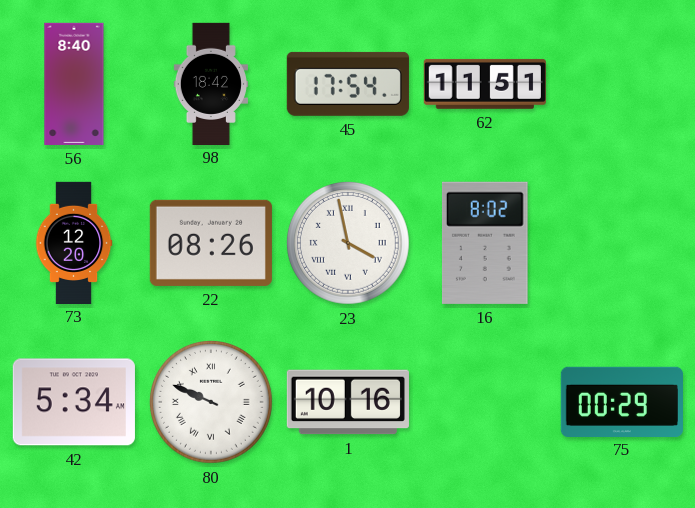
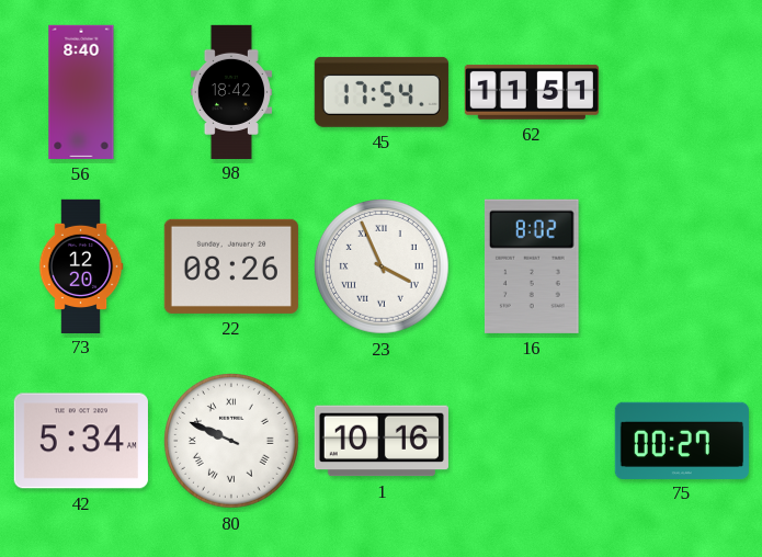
23: 3:58 -> 3:56 (382, 266)
75: 00:29 -> 00:27 (682, 440)
